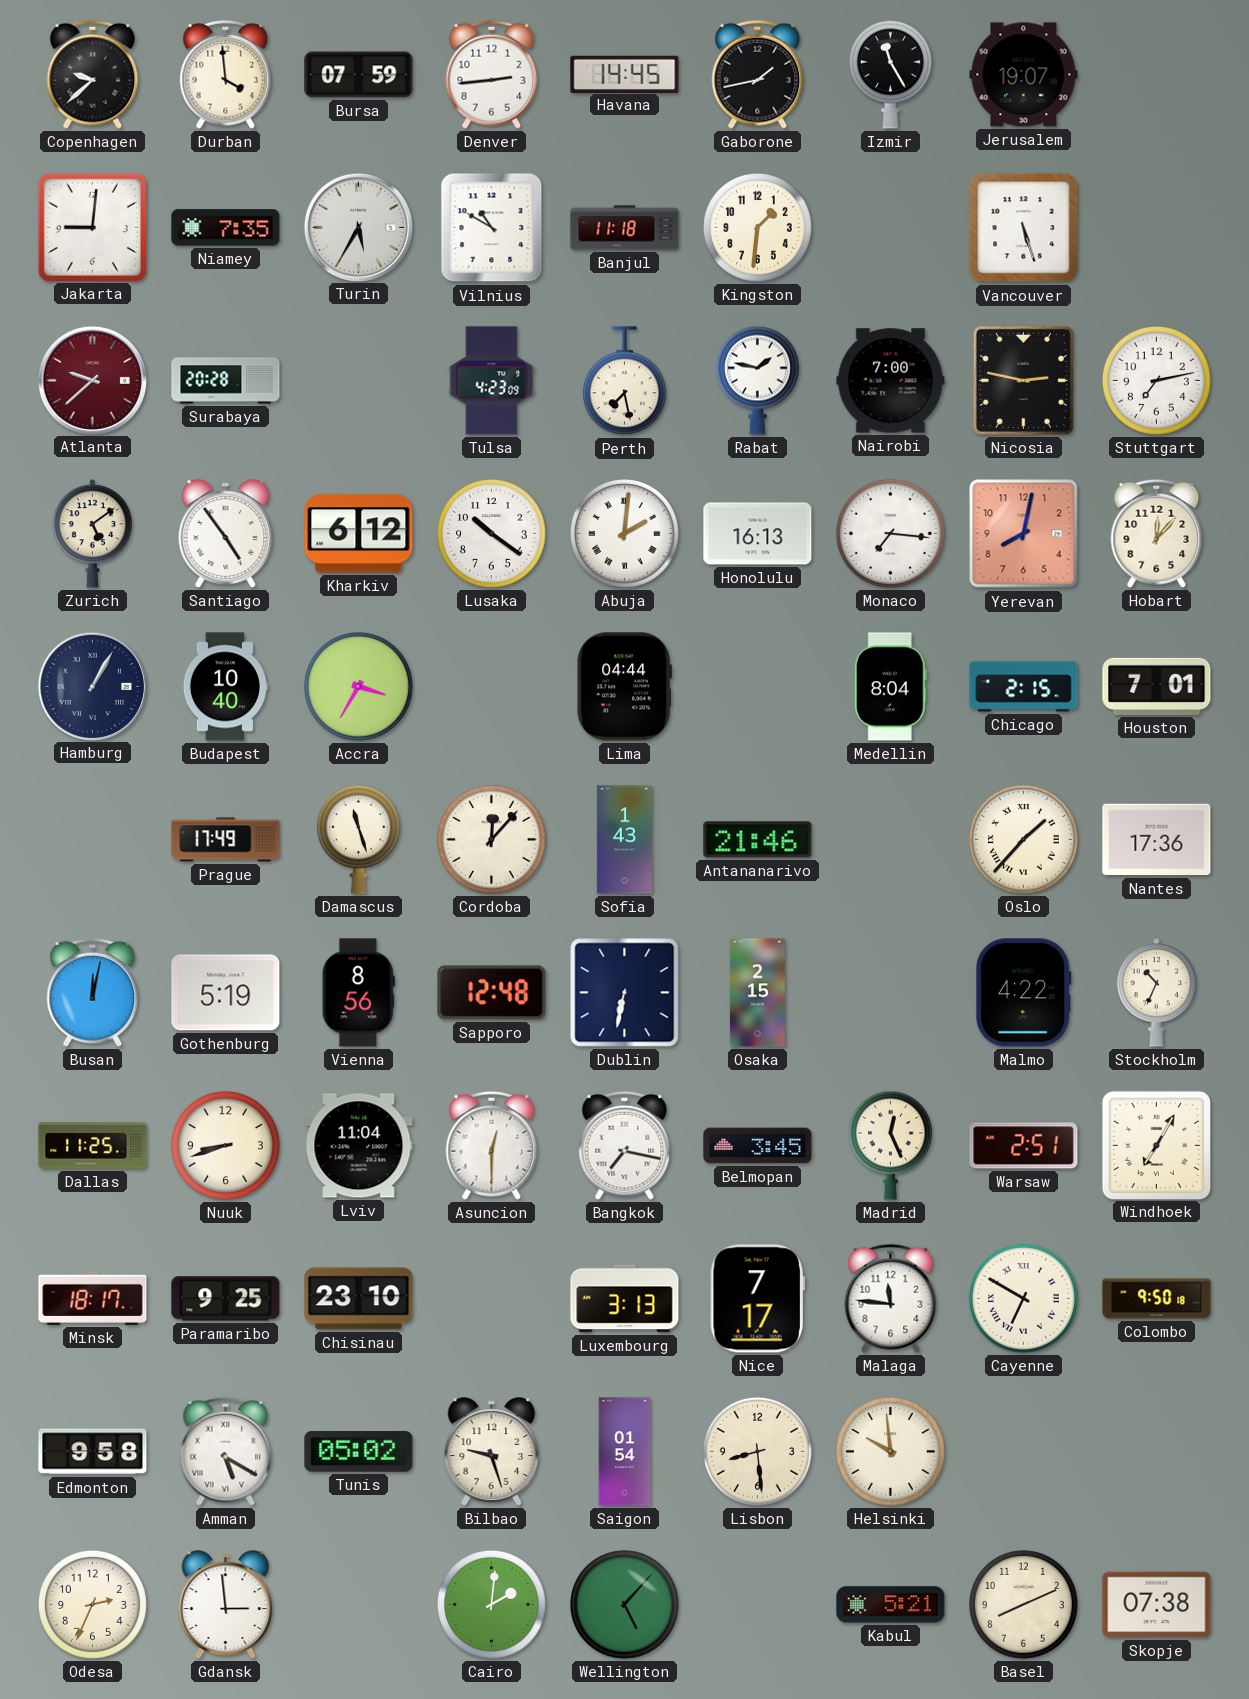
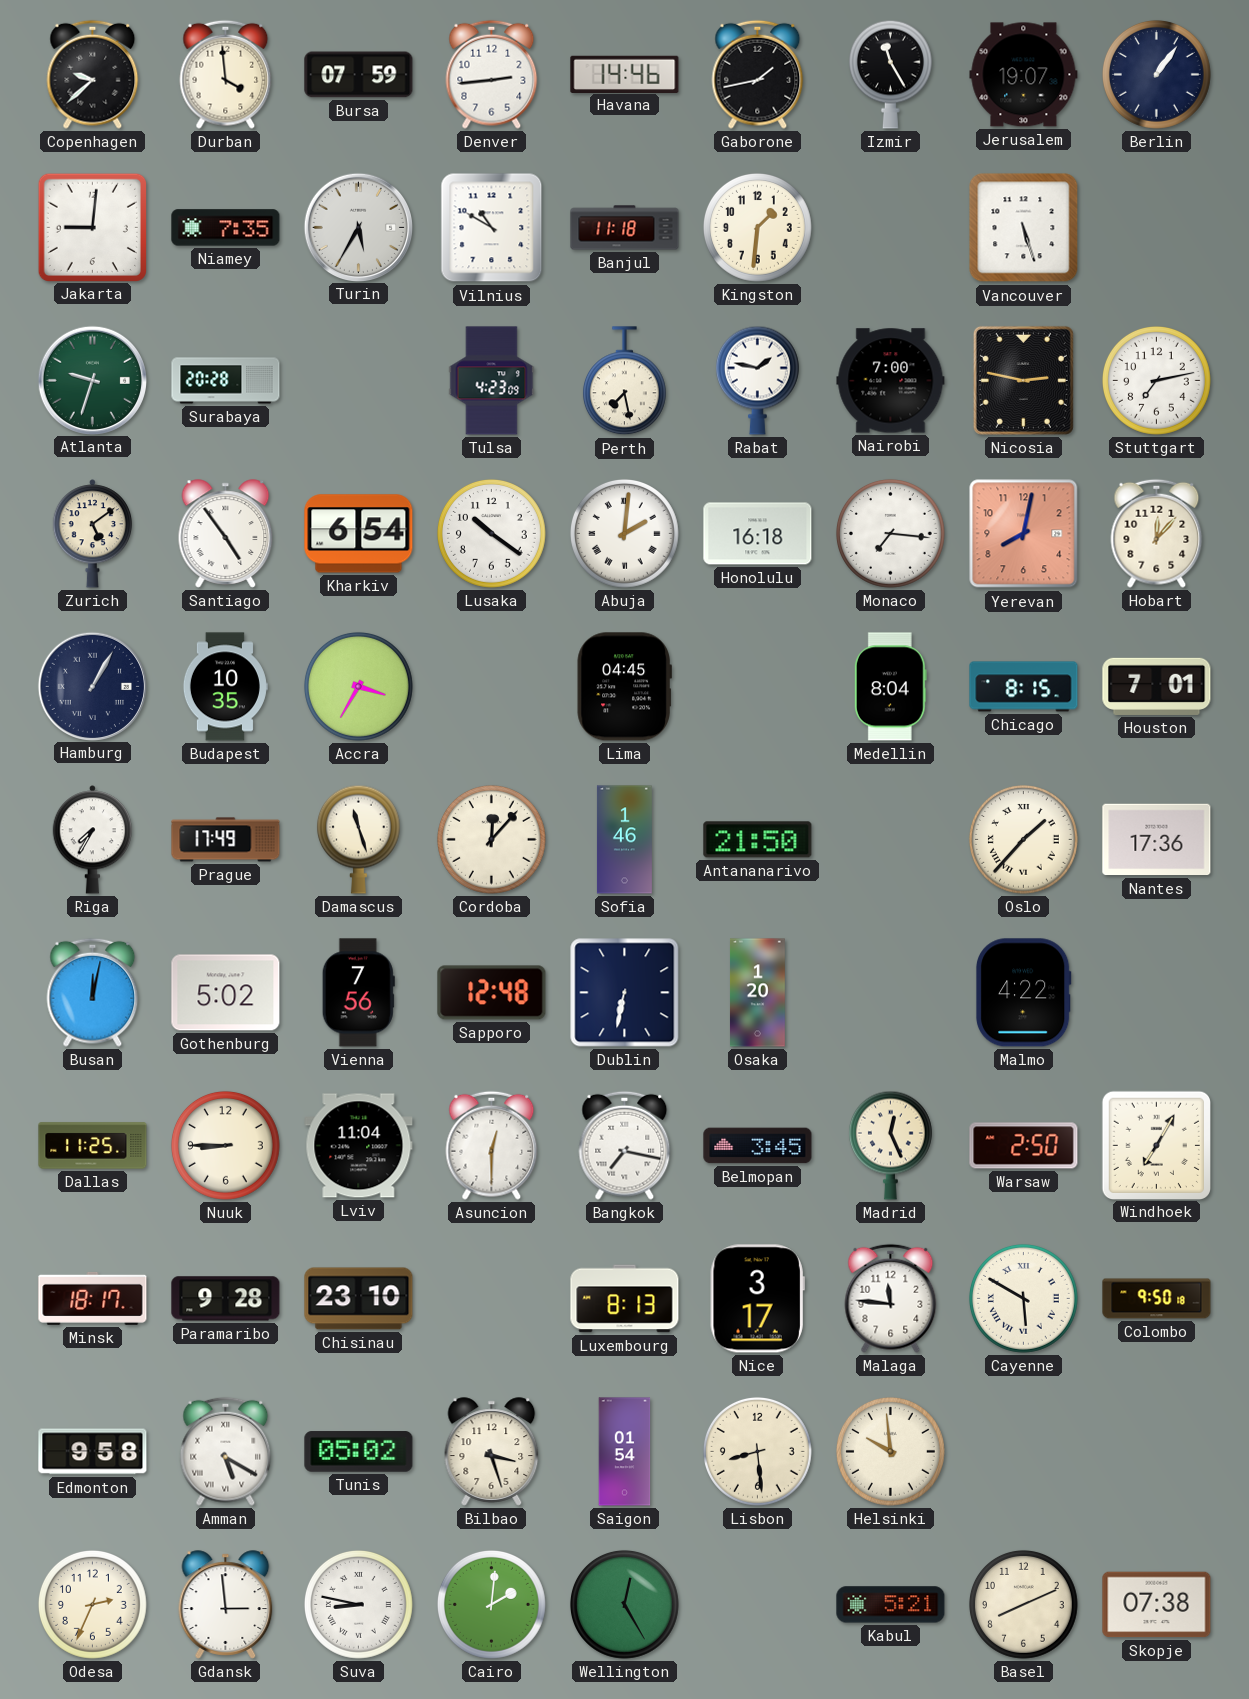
Havana: 14:45 -> 14:46 (625, 74)
Berlin: none -> 1:06 (1156, 74)
Atlanta: 9:38 -> 9:33 (92, 380)
Atlanta dial: burgundy -> green (92, 380)
Kharkiv: 6:12 -> 6:54 (359, 534)
Honolulu: 16:13 -> 16:18 (758, 534)
Budapest: 10:40 -> 10:35 (225, 687)
Lima: 04:44 -> 04:45 (624, 687)
Chicago: 2:15 -> 8:15 (1024, 687)
Riga: none -> 7:35 (93, 840)
Sofia: 1:43 -> 1:46 (624, 840)
Antananarivo: 21:46 -> 21:50 (758, 840)
Gothenburg: 5:19 -> 5:02 (226, 993)
Vienna: 8:56 -> 7:56 (358, 993)
Osaka: 2:15 -> 1:20 (757, 993)
Stockholm: 10:34 -> none (1157, 993)
Nuuk: 8:42 -> 8:45 (225, 1145)
Warsaw: 2:51 -> 2:50 (1024, 1146)
Paramaribo: 9:25 -> 9:28 (226, 1299)
Luxembourg: 3:13 -> 8:13 (625, 1299)
Nice: 7:17 -> 3:17 (757, 1299)
Cayenne: 6:50 -> 5:50 (1023, 1298)
Bilbao: 9:27 -> 3:27 (492, 1452)
Suva: none -> 8:47 (358, 1604)
Wellington: 5:07 -> 12:25 (624, 1604)
